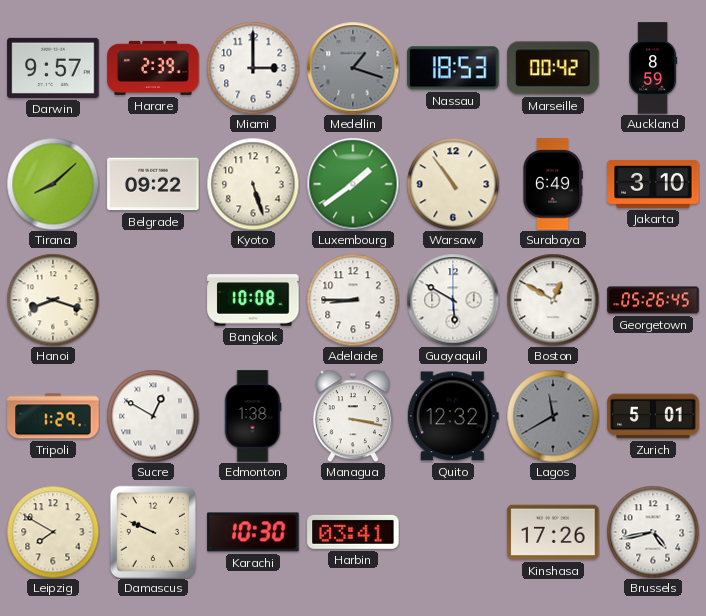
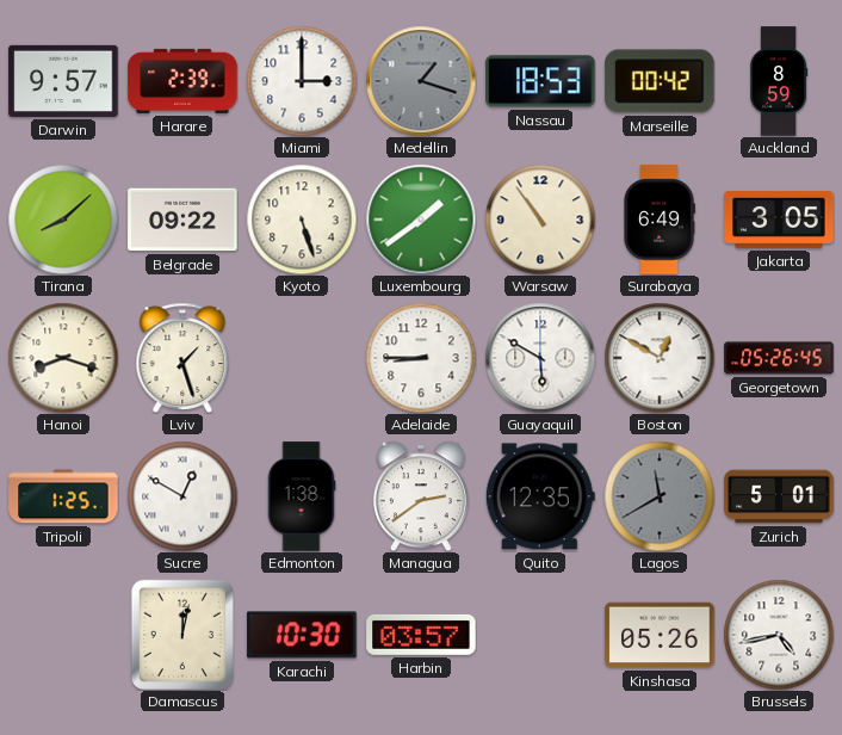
Jakarta: 3:10 -> 3:05 (779, 220)
Lviv: none -> 1:27 (182, 358)
Bangkok: 10:08 -> none (253, 300)
Tripoli: 1:29 -> 1:25 (63, 496)
Managua: 3:17 -> 2:39 (421, 496)
Quito: 12:32 -> 12:35 (540, 496)
Leipzig: 7:50 -> none (53, 532)
Damascus: 9:49 -> 12:02 (182, 635)
Harbin: 03:41 -> 03:57 (421, 635)
Kinshasa: 17:26 -> 05:26 (660, 635)
